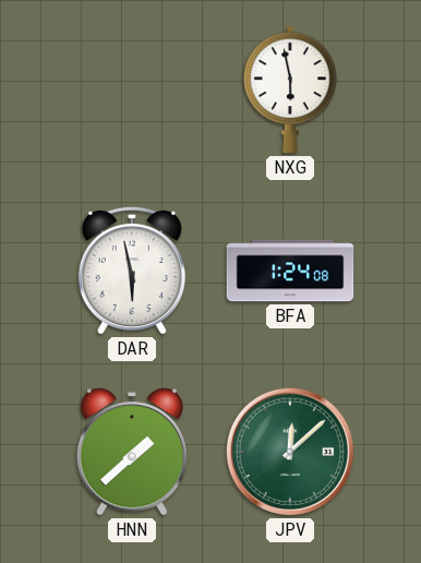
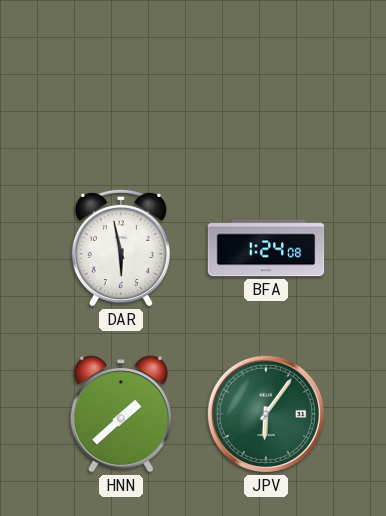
NXG: 5:58 -> none (291, 89)
JPV: 12:08 -> 6:06 (266, 414)
